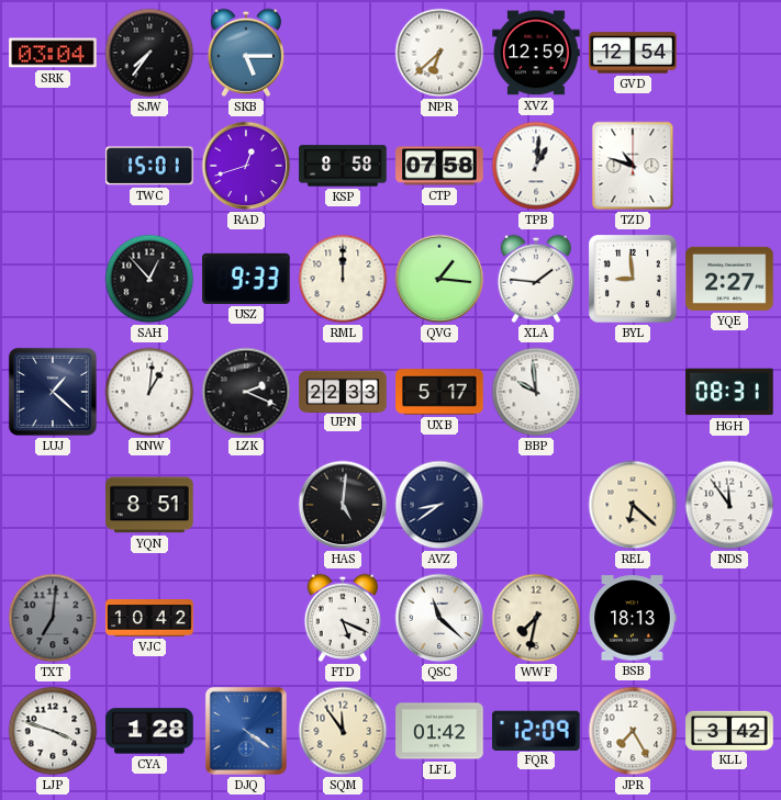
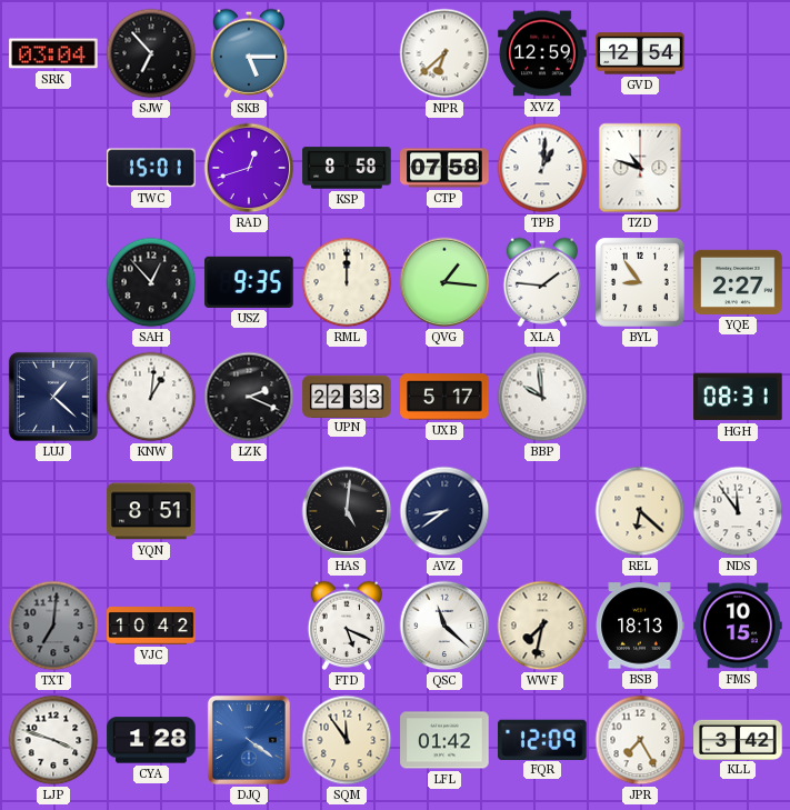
SJW: 7:36 -> 6:53 (151, 53)
USZ: 9:33 -> 9:35 (249, 282)
BYL: 8:59 -> 8:54 (641, 283)
FMS: none -> 10:15 (738, 626)
